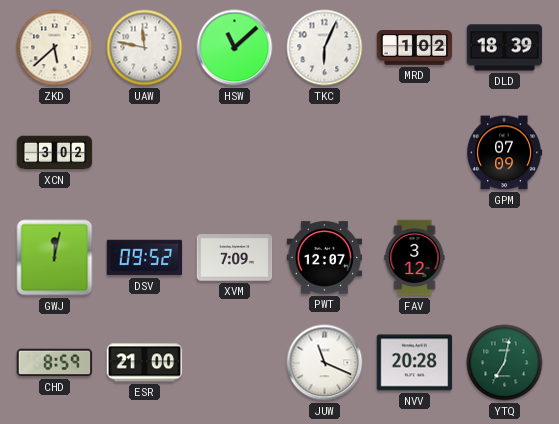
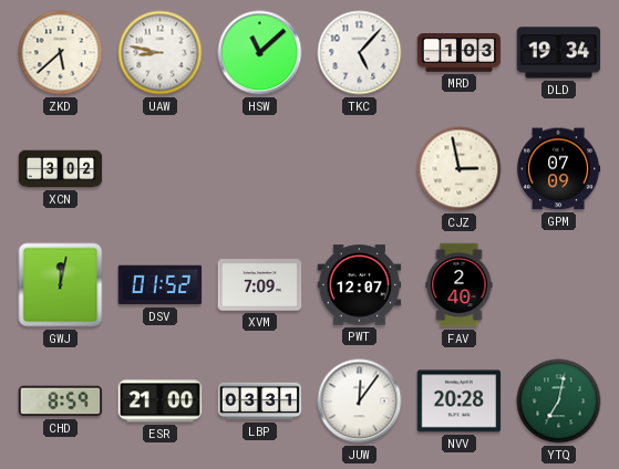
UAW: 11:47 -> 8:47 (161, 53)
TKC: 6:04 -> 5:07 (360, 53)
MRD: 1:02 -> 1:03 (460, 53)
DLD: 18:39 -> 19:34 (559, 53)
CJZ: none -> 2:58 (460, 169)
DSV: 09:52 -> 01:52 (161, 285)
FAV: 3:12 -> 2:40 (460, 285)
LBP: none -> 03:31 (260, 402)
JUW: 11:19 -> 12:06 (360, 402)
